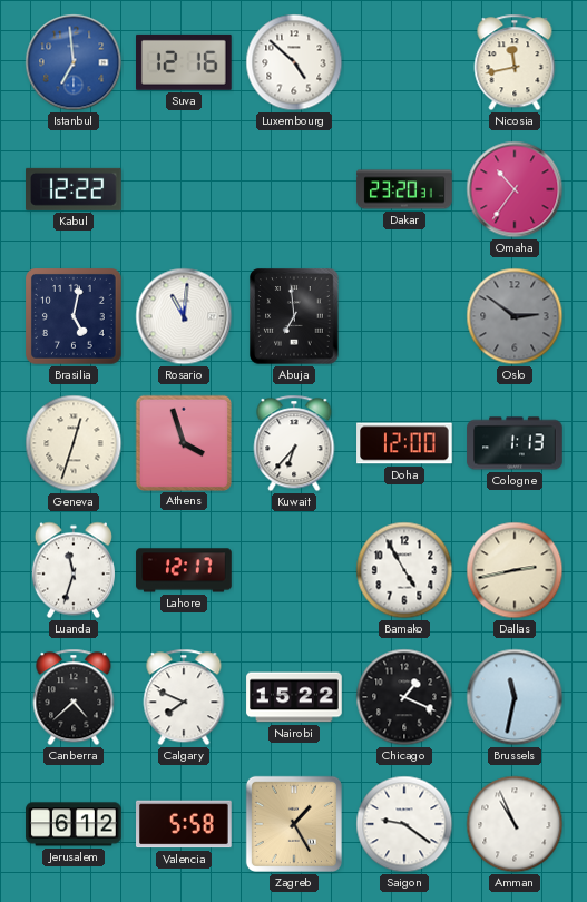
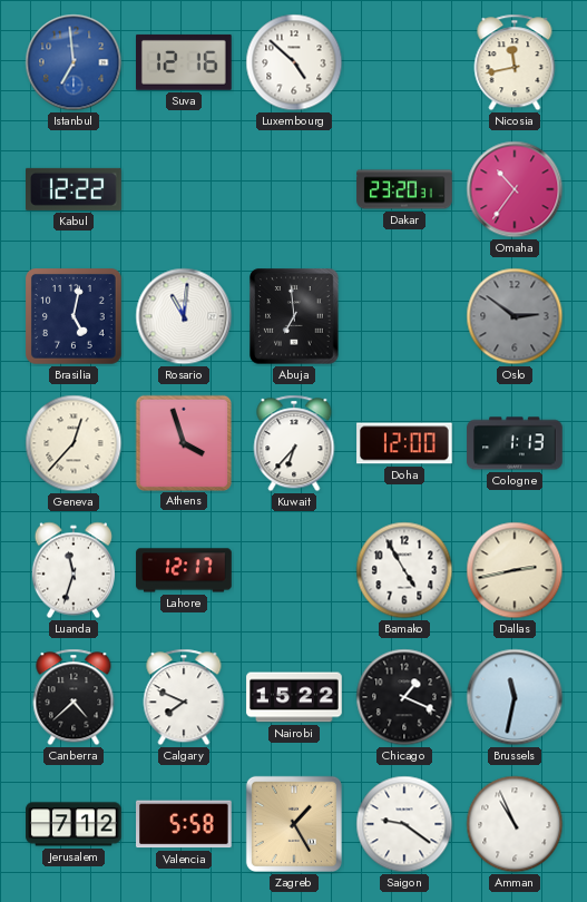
Geneva: 12:33 -> 12:37 (74, 443)
Jerusalem: 6:12 -> 7:12 (74, 824)
